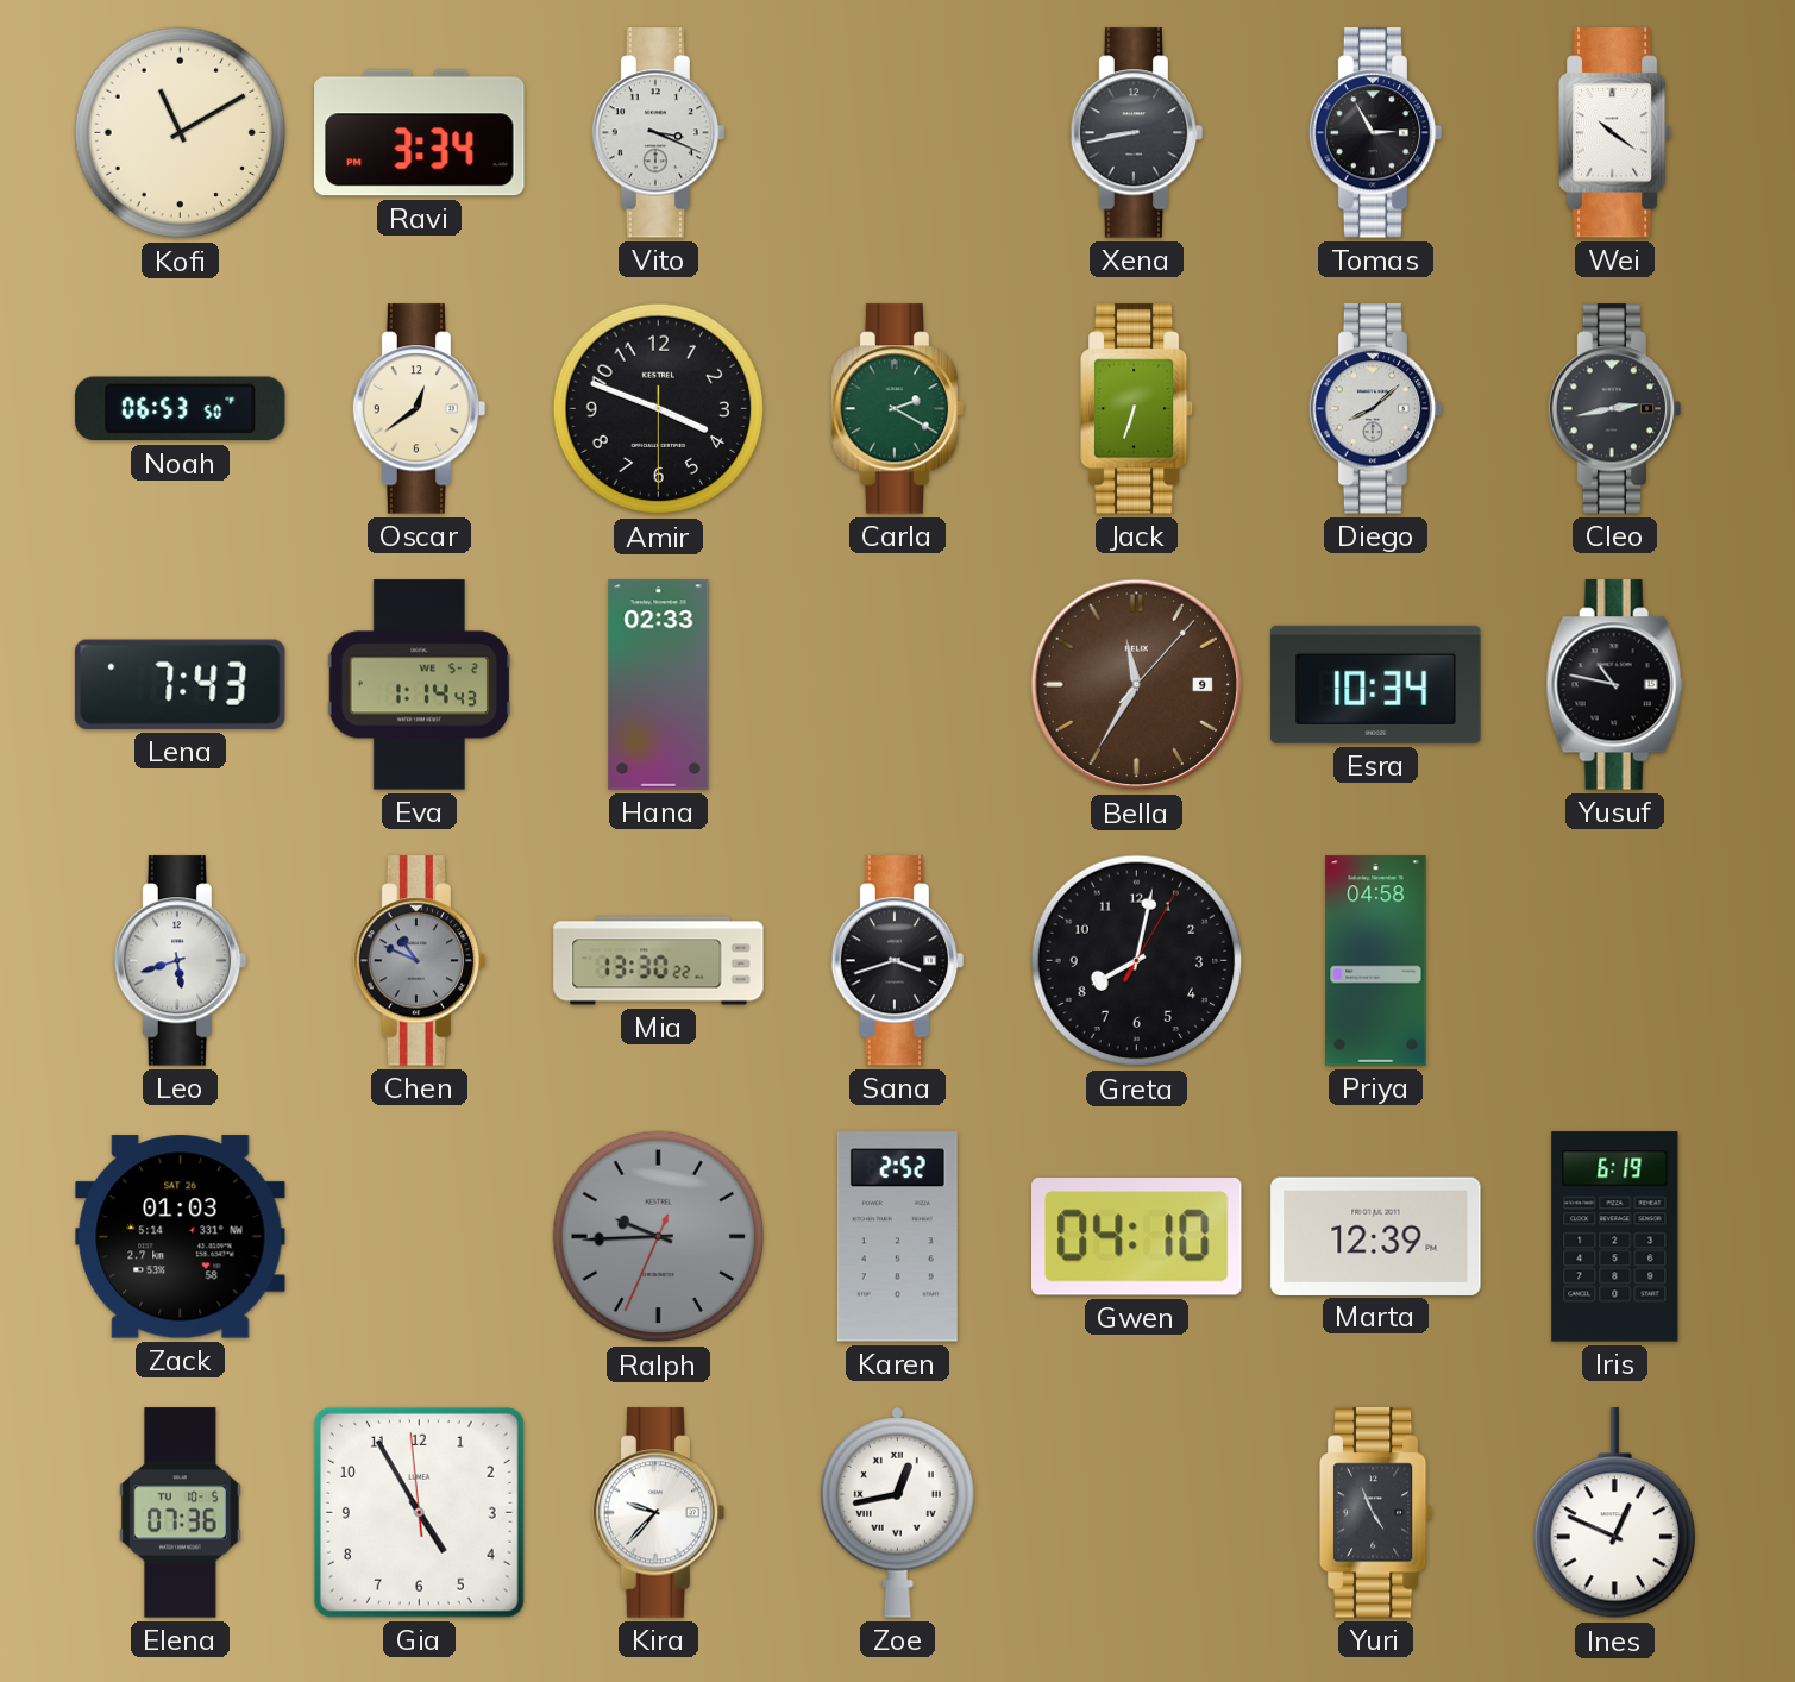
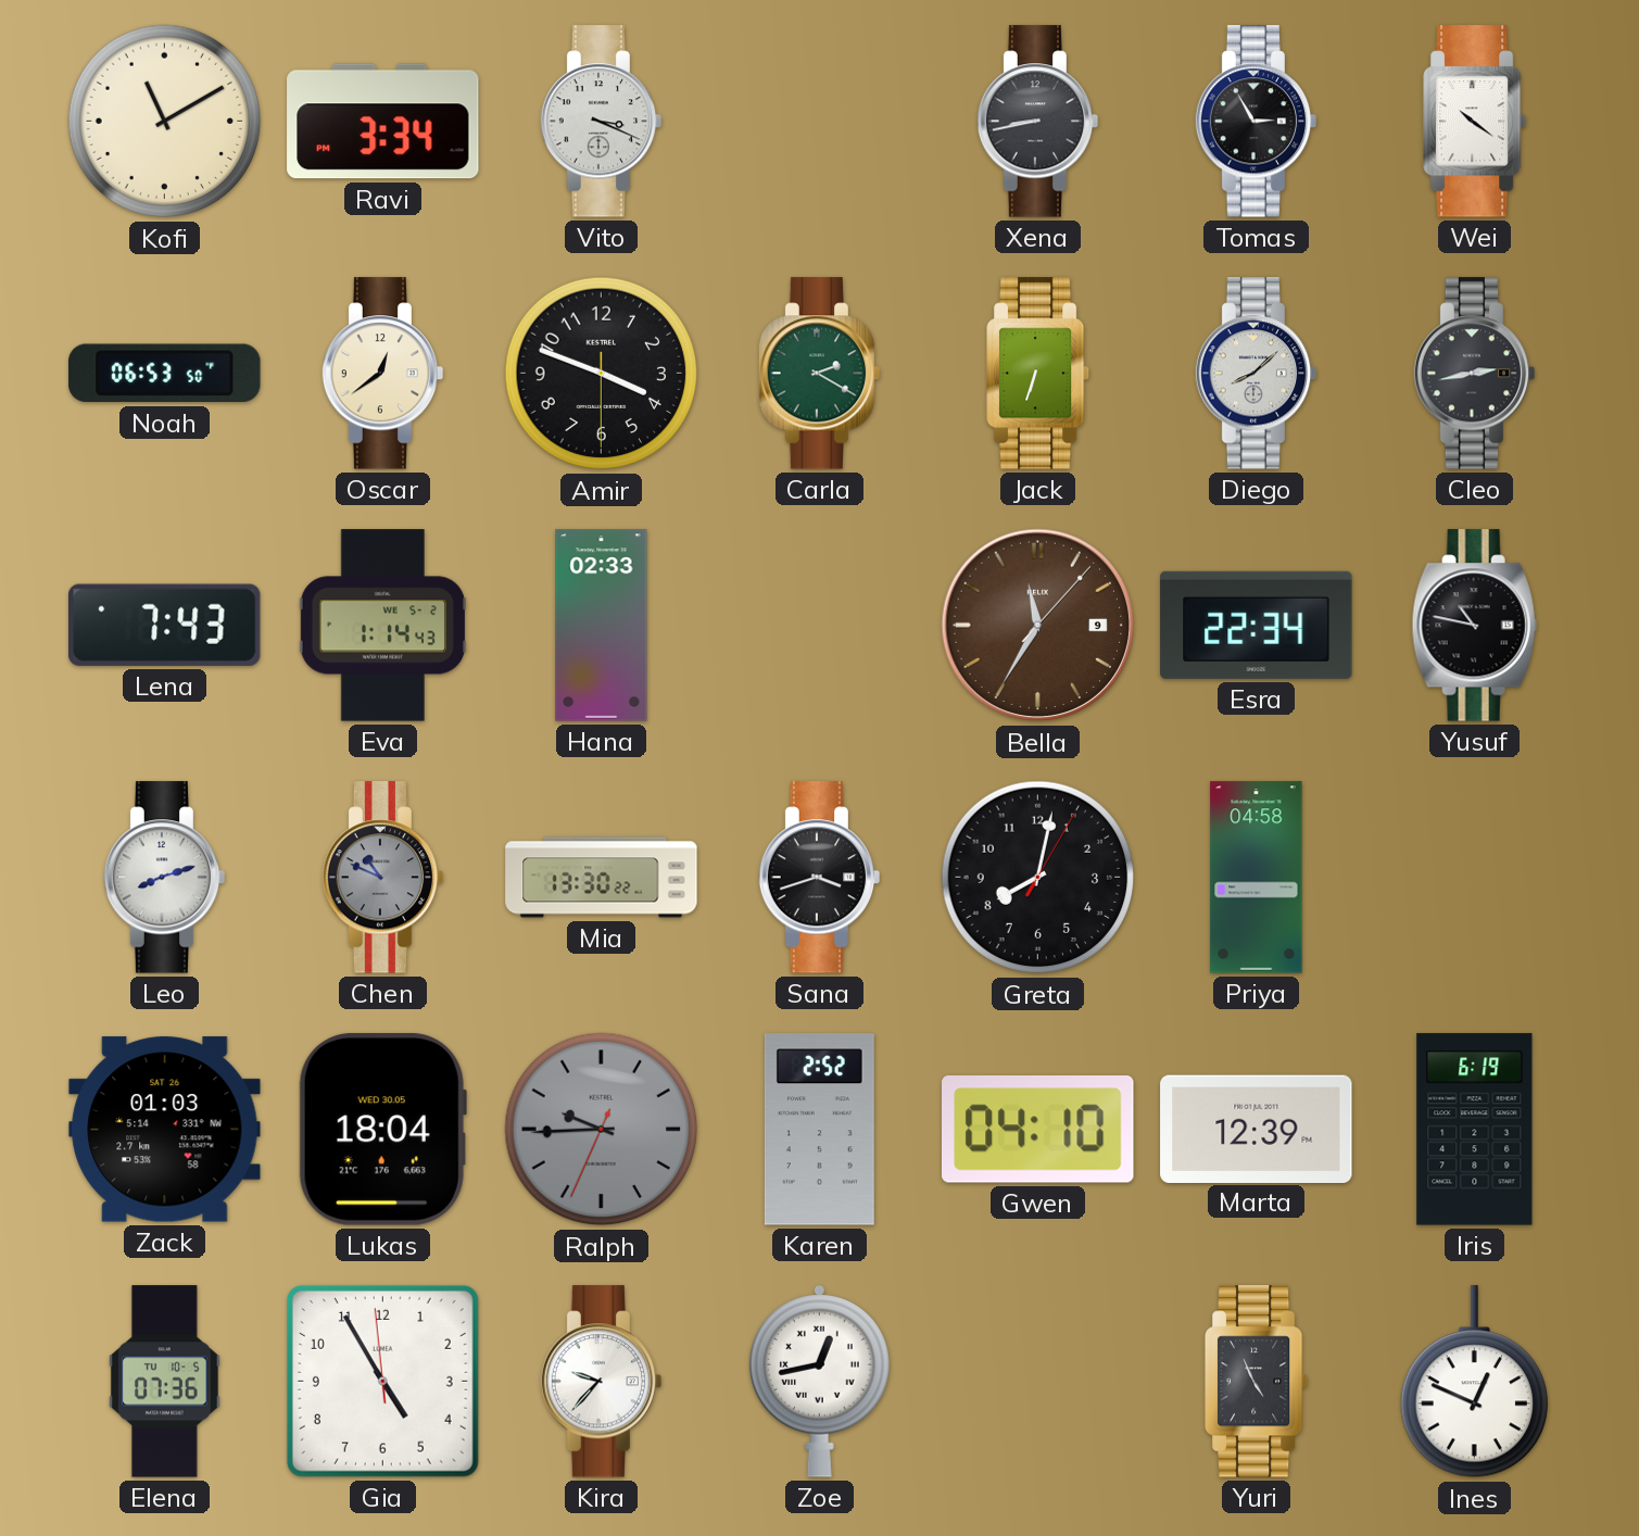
Esra: 10:34 -> 22:34 (1257, 625)
Leo: 5:42 -> 8:12 (165, 878)
Lukas: none -> 18:04 (382, 1130)
